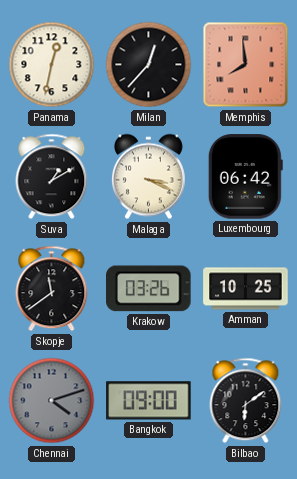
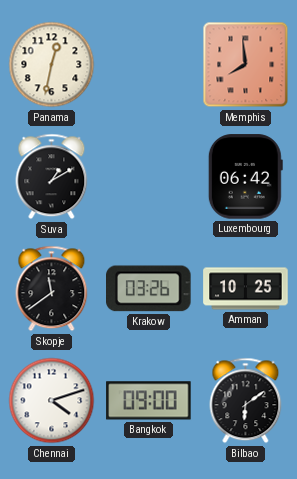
Milan: 12:37 -> none (149, 65)
Malaga: 3:19 -> none (148, 177)
Chennai dial: grey -> white (52, 401)
